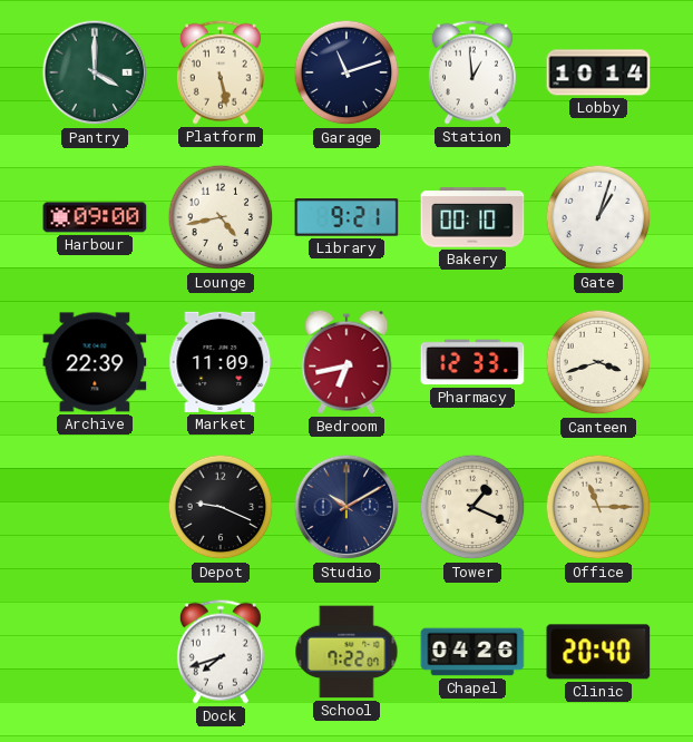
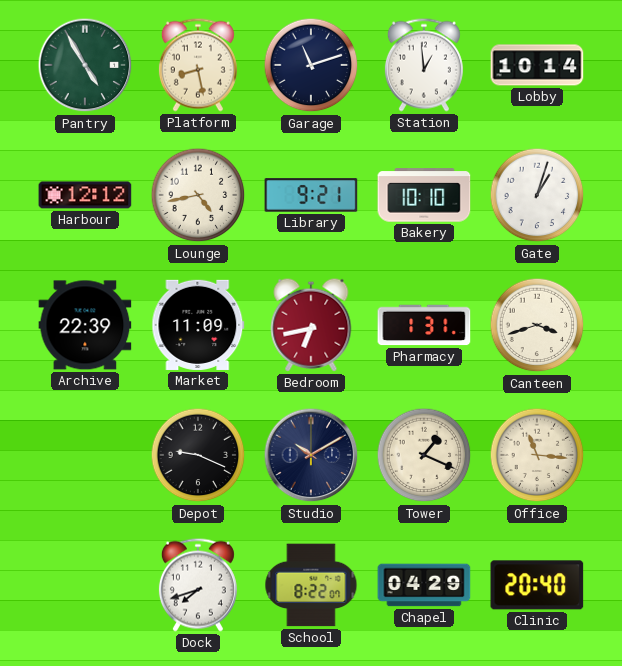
Pantry: 4:00 -> 4:55 (85, 65)
Platform: 5:28 -> 8:28 (198, 65)
Harbour: 09:00 -> 12:12 (85, 195)
Bakery: 00:10 -> 10:10 (424, 195)
Pharmacy: 12:33 -> 1:31 (424, 325)
Office: 11:15 -> 11:16 (537, 455)
School: 7:22 -> 8:22 (311, 585)
Chapel: 04:26 -> 04:29 (424, 585)
